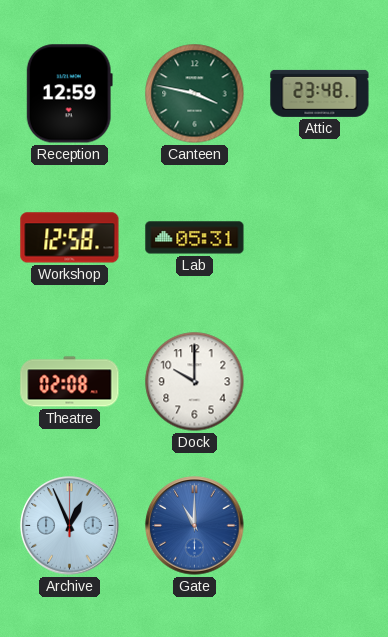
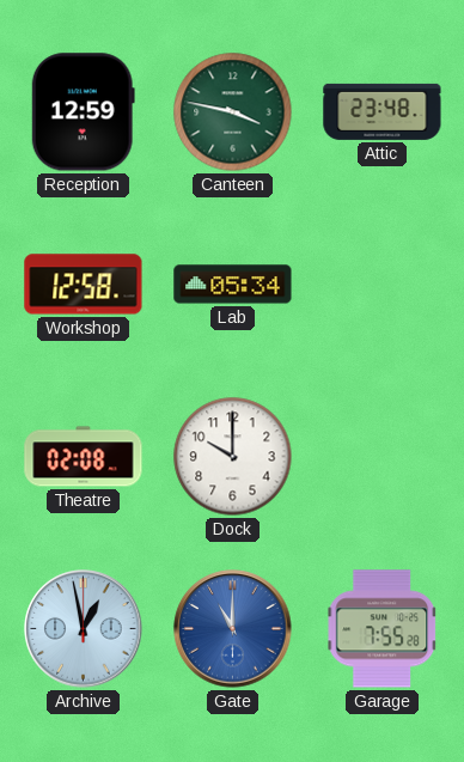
Lab: 05:31 -> 05:34 (233, 285)
Archive: 12:56 -> 12:58 (84, 629)
Garage: none -> 7:55 (383, 629)
